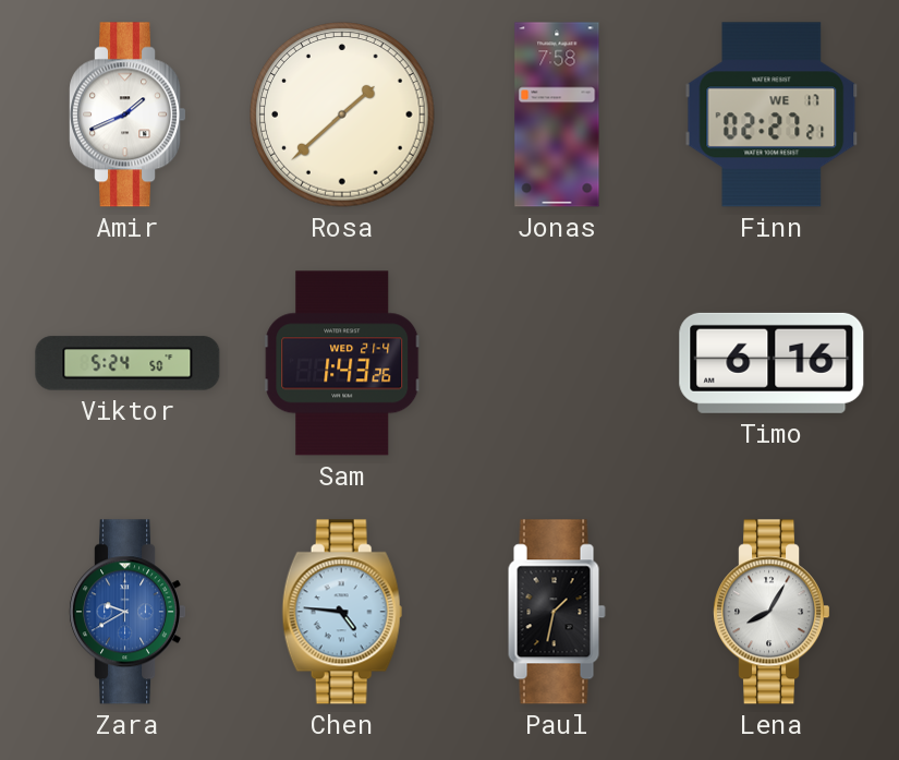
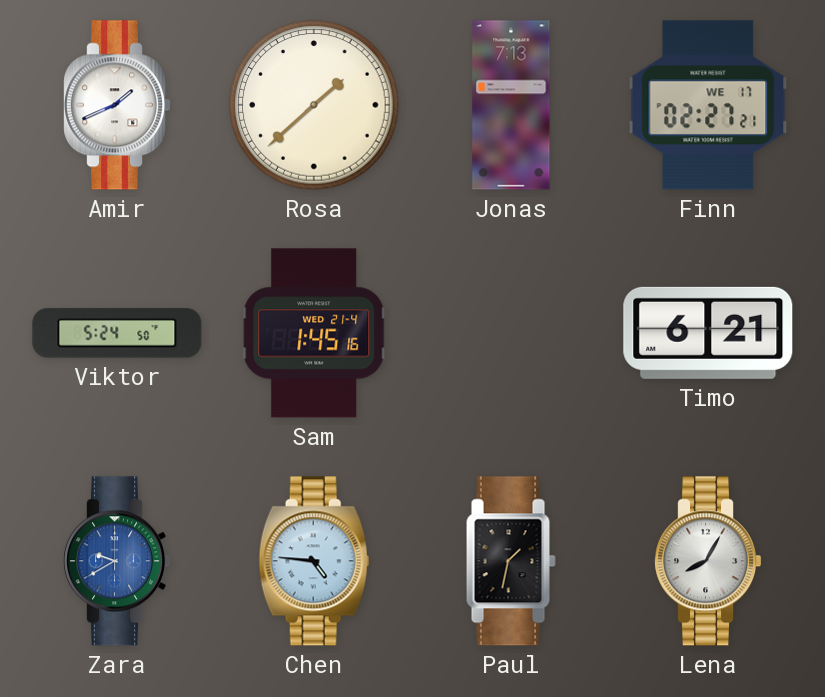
Jonas: 7:58 -> 7:13 (511, 105)
Sam: 1:43 -> 1:45 (314, 333)
Timo: 6:16 -> 6:21 (708, 333)
